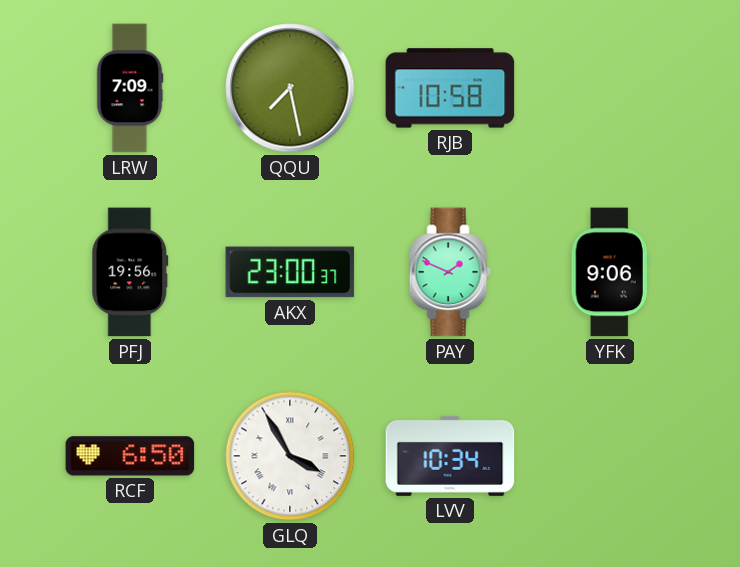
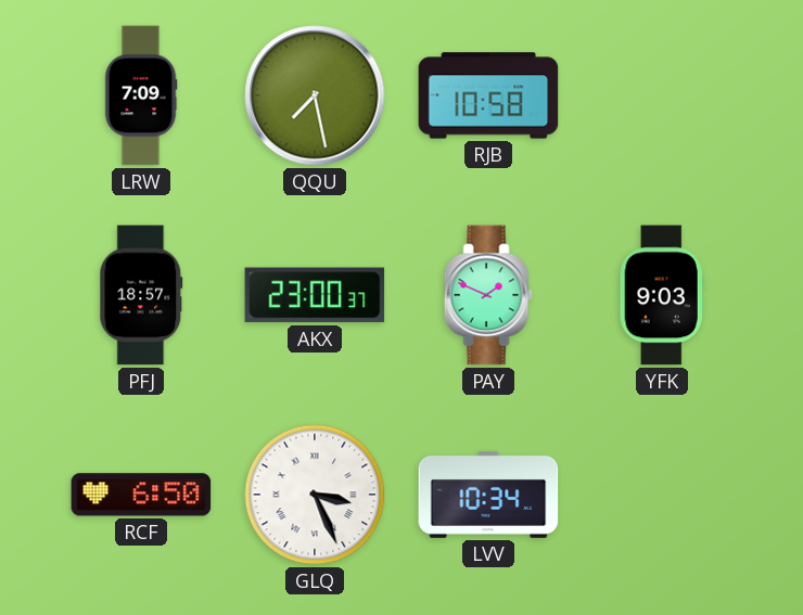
PFJ: 19:56 -> 18:57 (141, 295)
YFK: 9:06 -> 9:03 (662, 295)
GLQ: 3:55 -> 3:26 (315, 495)
